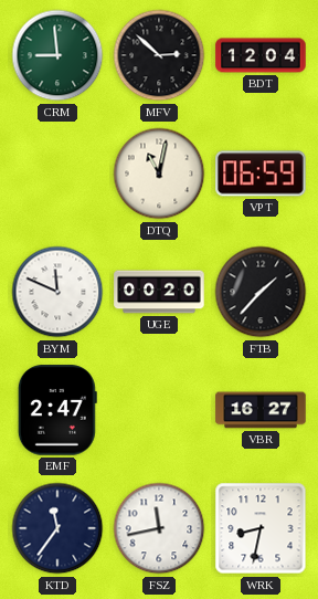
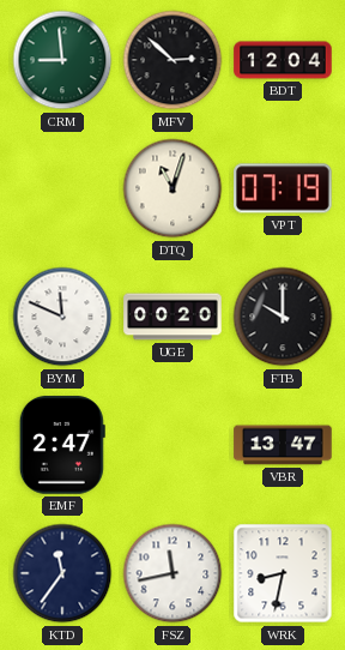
DTQ: 11:02 -> 11:03 (172, 188)
VPT: 06:59 -> 07:19 (283, 188)
FTB: 1:37 -> 10:00 (283, 317)
VBR: 16:27 -> 13:47 (283, 445)
